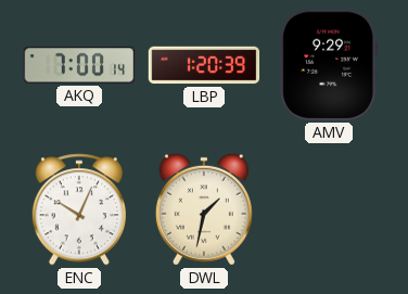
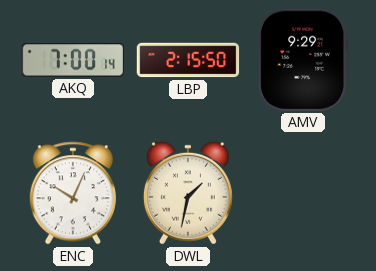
LBP: 1:20 -> 2:15 (188, 60)
